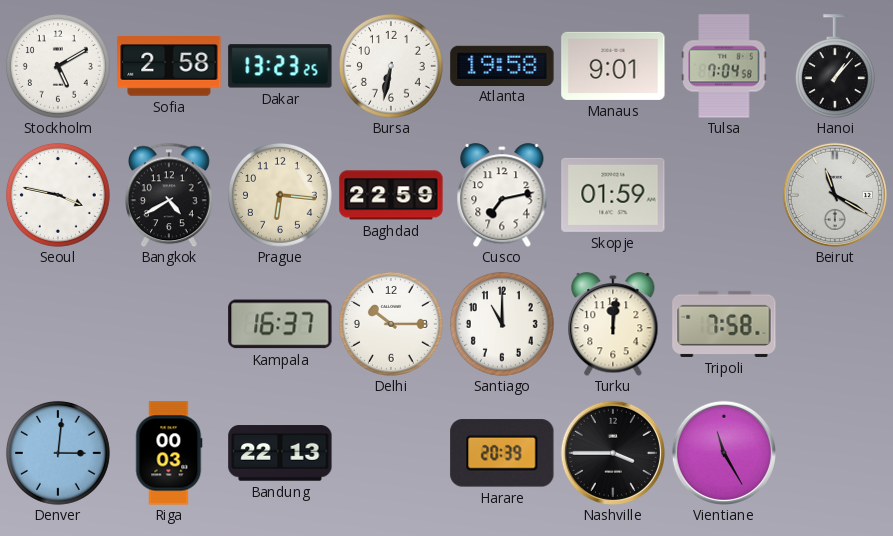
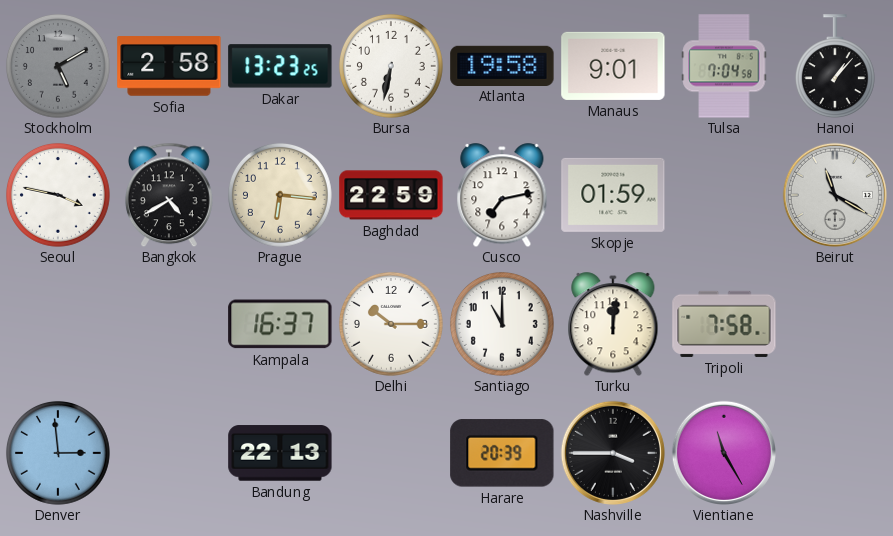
Stockholm dial: white -> grey (58, 66)
Denver: 3:01 -> 2:59 (58, 453)
Riga: 00:03 -> none (169, 453)
